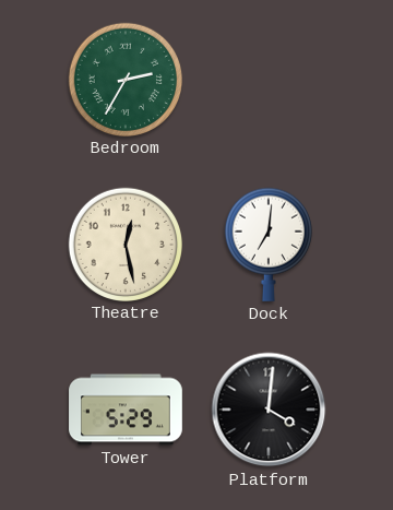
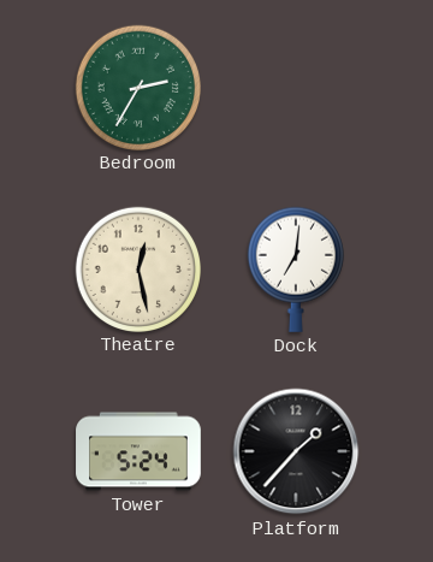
Tower: 5:29 -> 5:24 (138, 451)
Platform: 4:01 -> 1:37 (296, 451)
